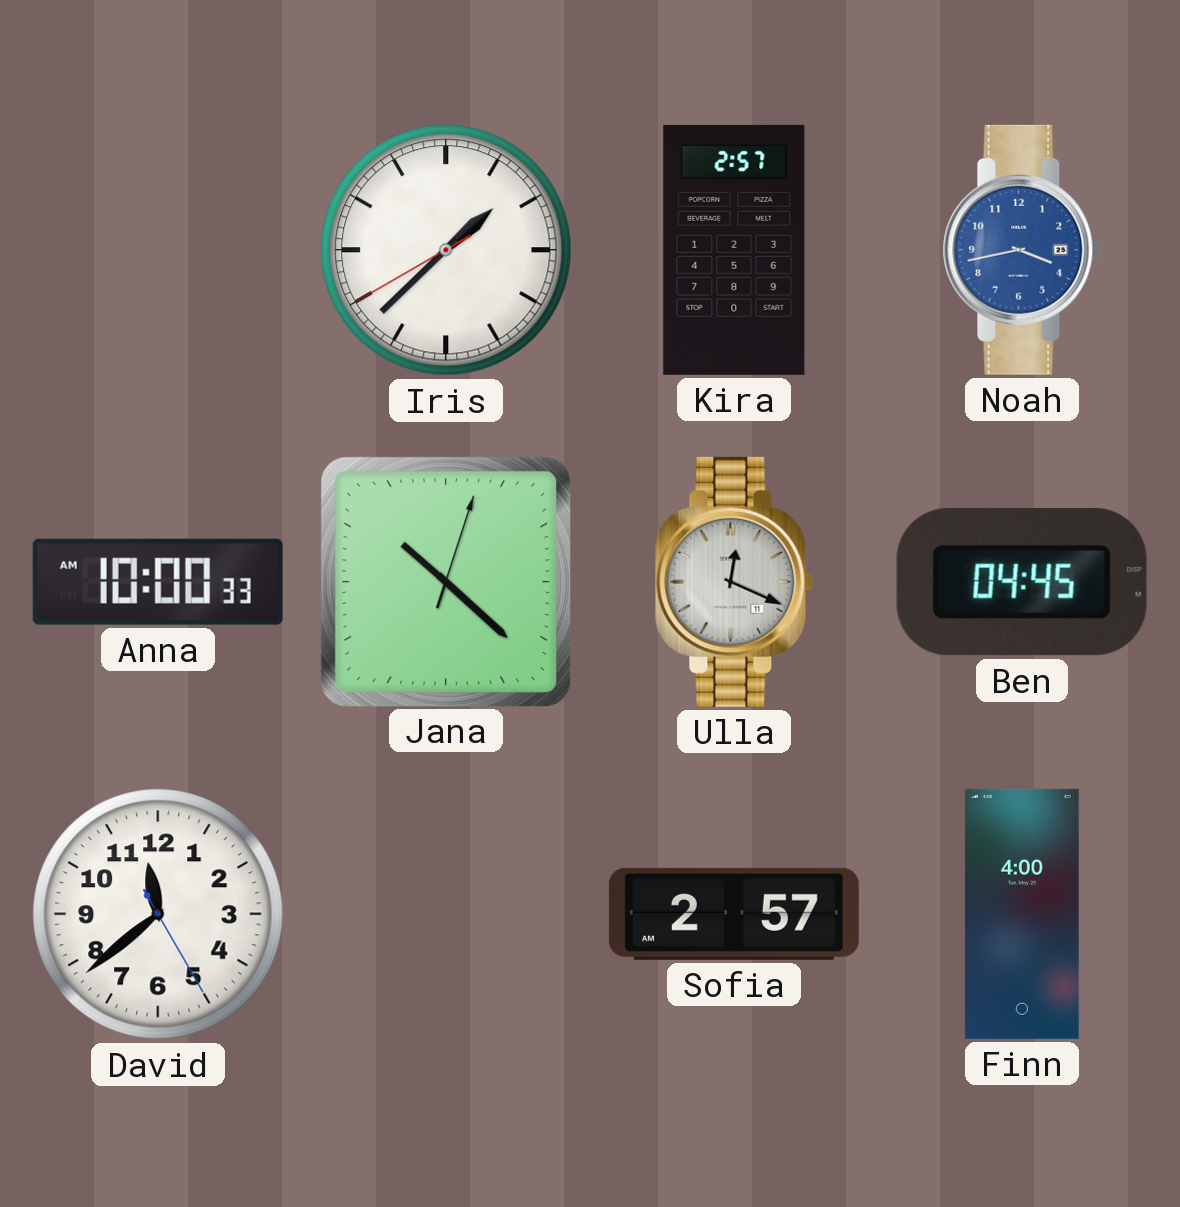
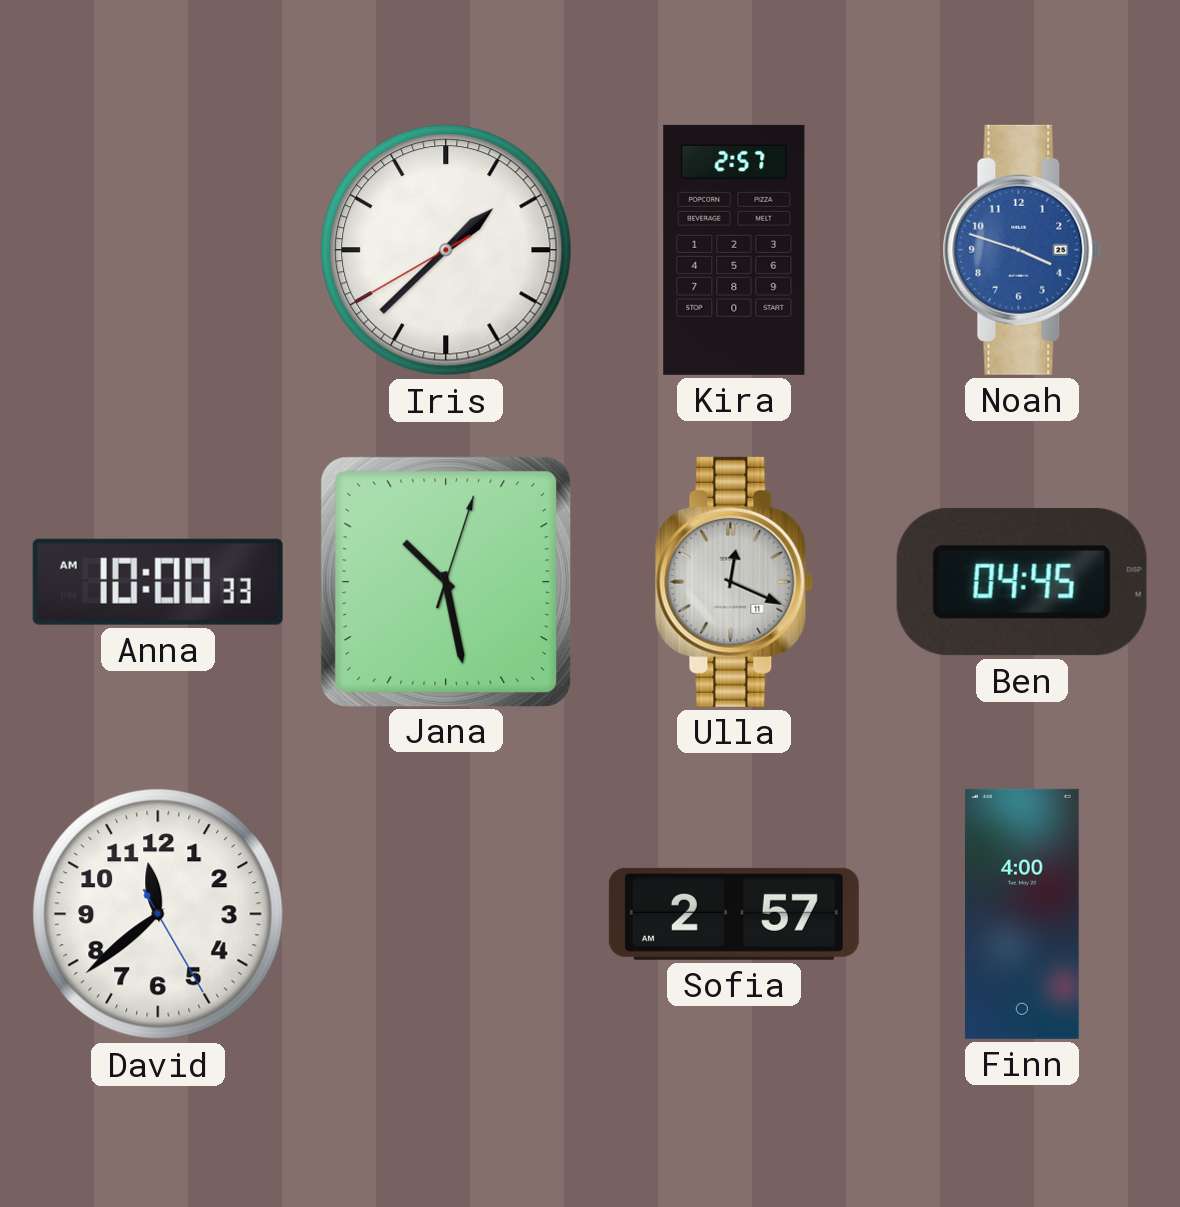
Noah: 3:43 -> 3:48 (1022, 250)
Jana: 10:22 -> 10:28 (445, 581)
